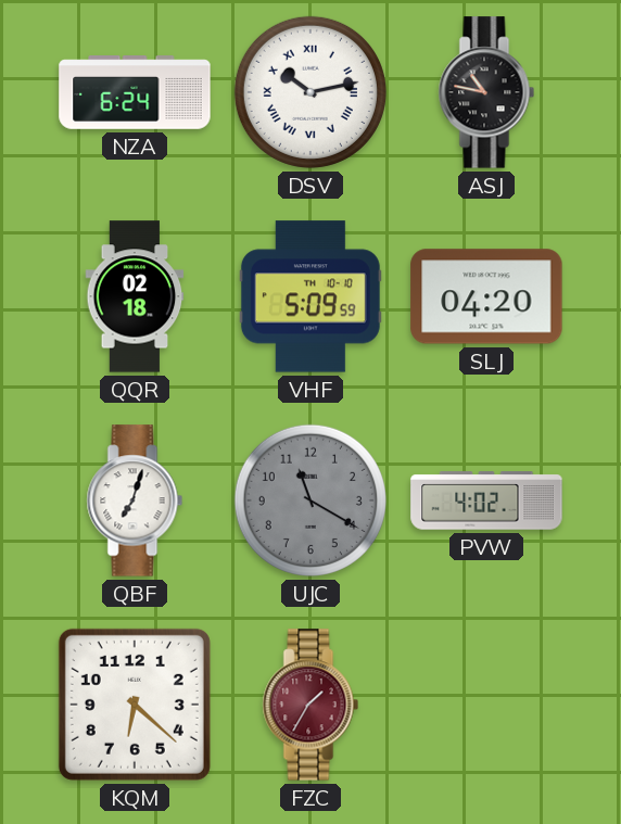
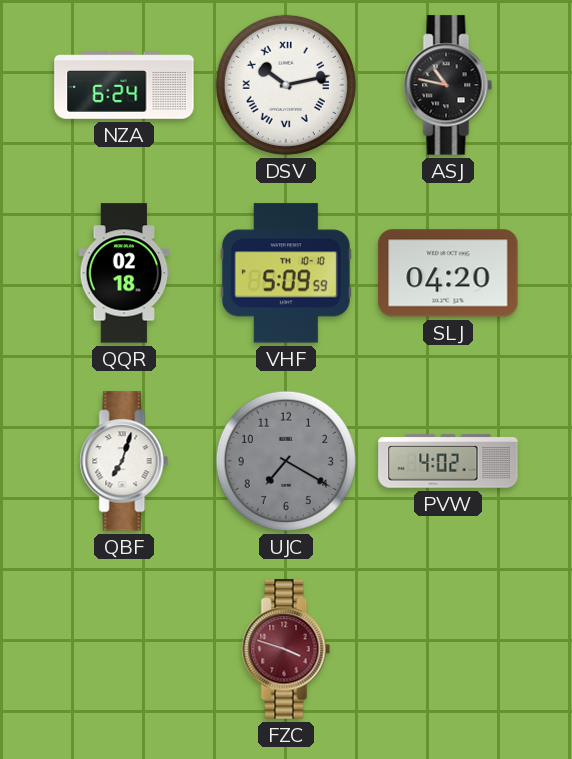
UJC: 11:20 -> 7:20 (286, 461)
KQM: 6:22 -> none (135, 705)
FZC: 1:35 -> 3:48 (286, 649)
